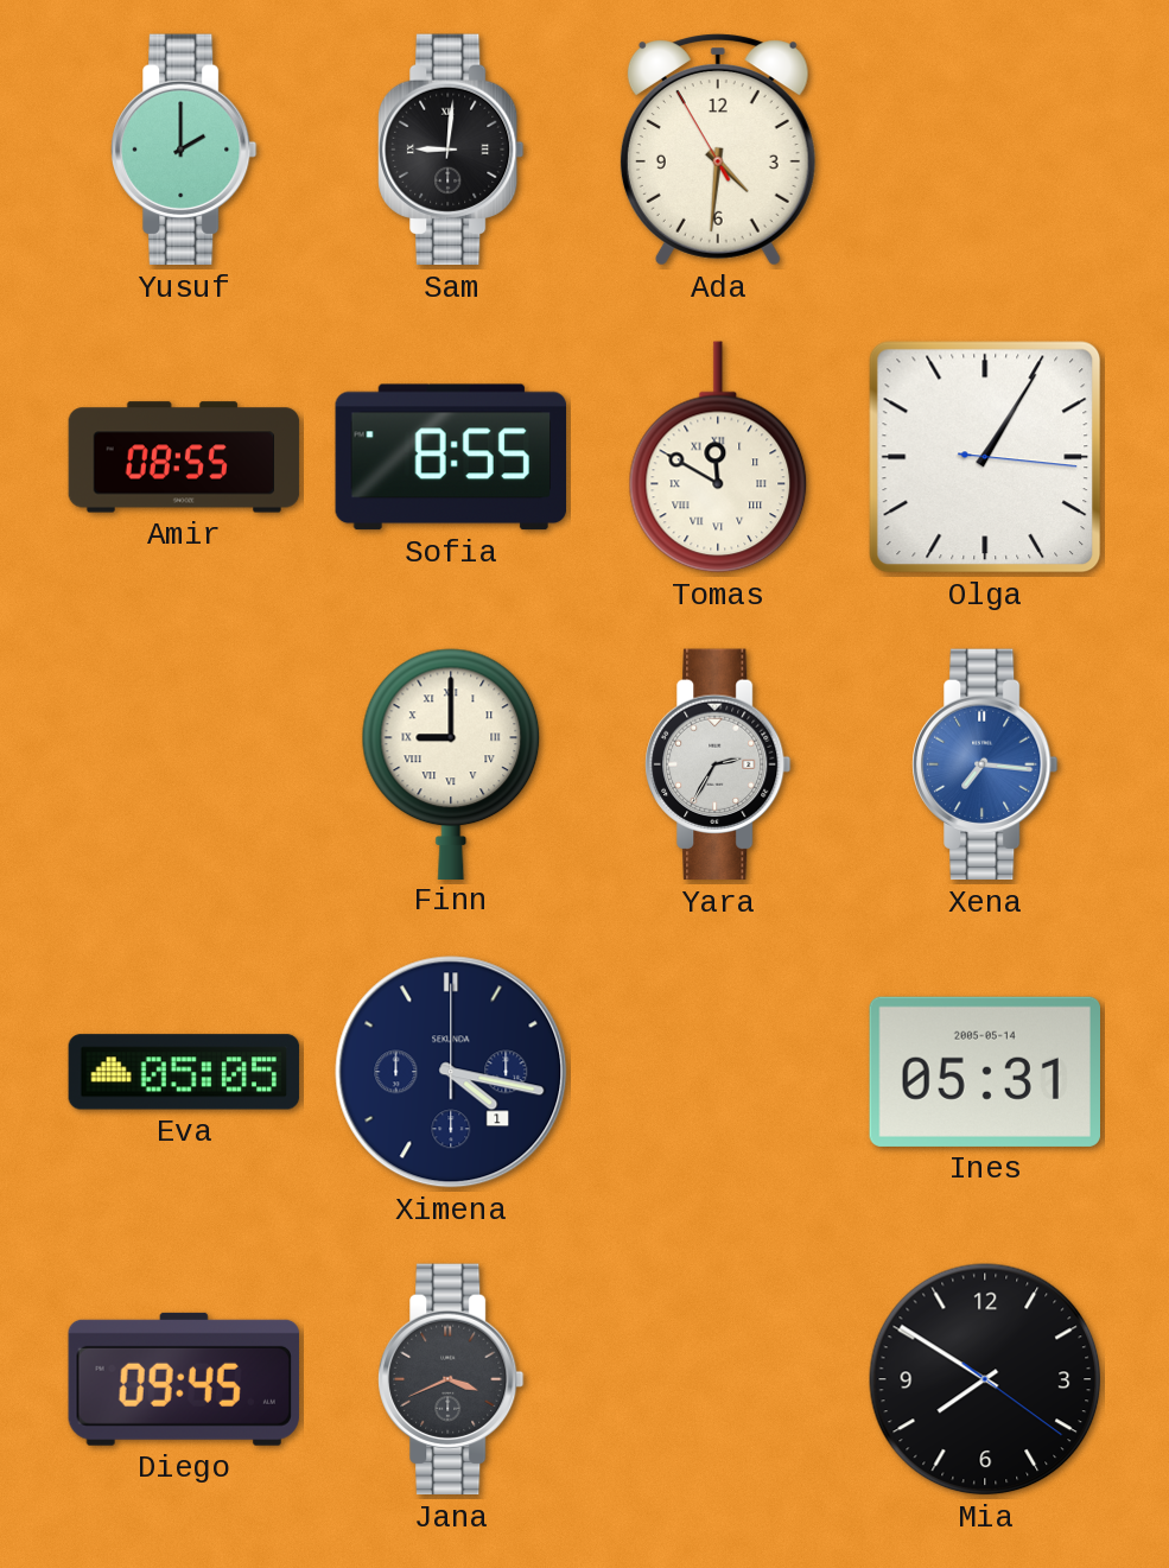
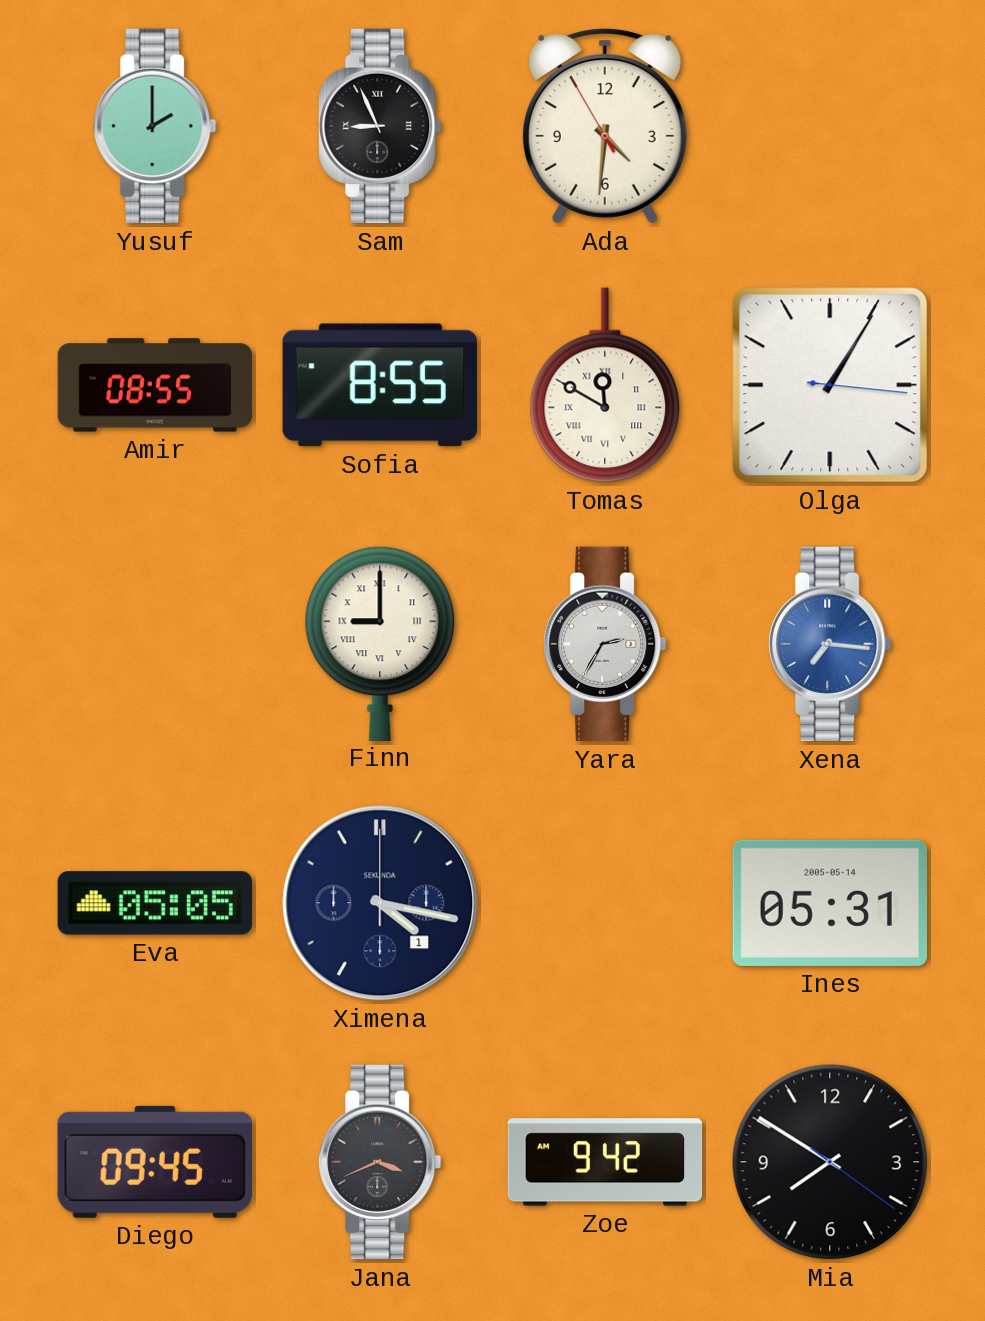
Sam: 9:01 -> 8:56 (380, 126)
Zoe: none -> 9:42 (605, 1162)
